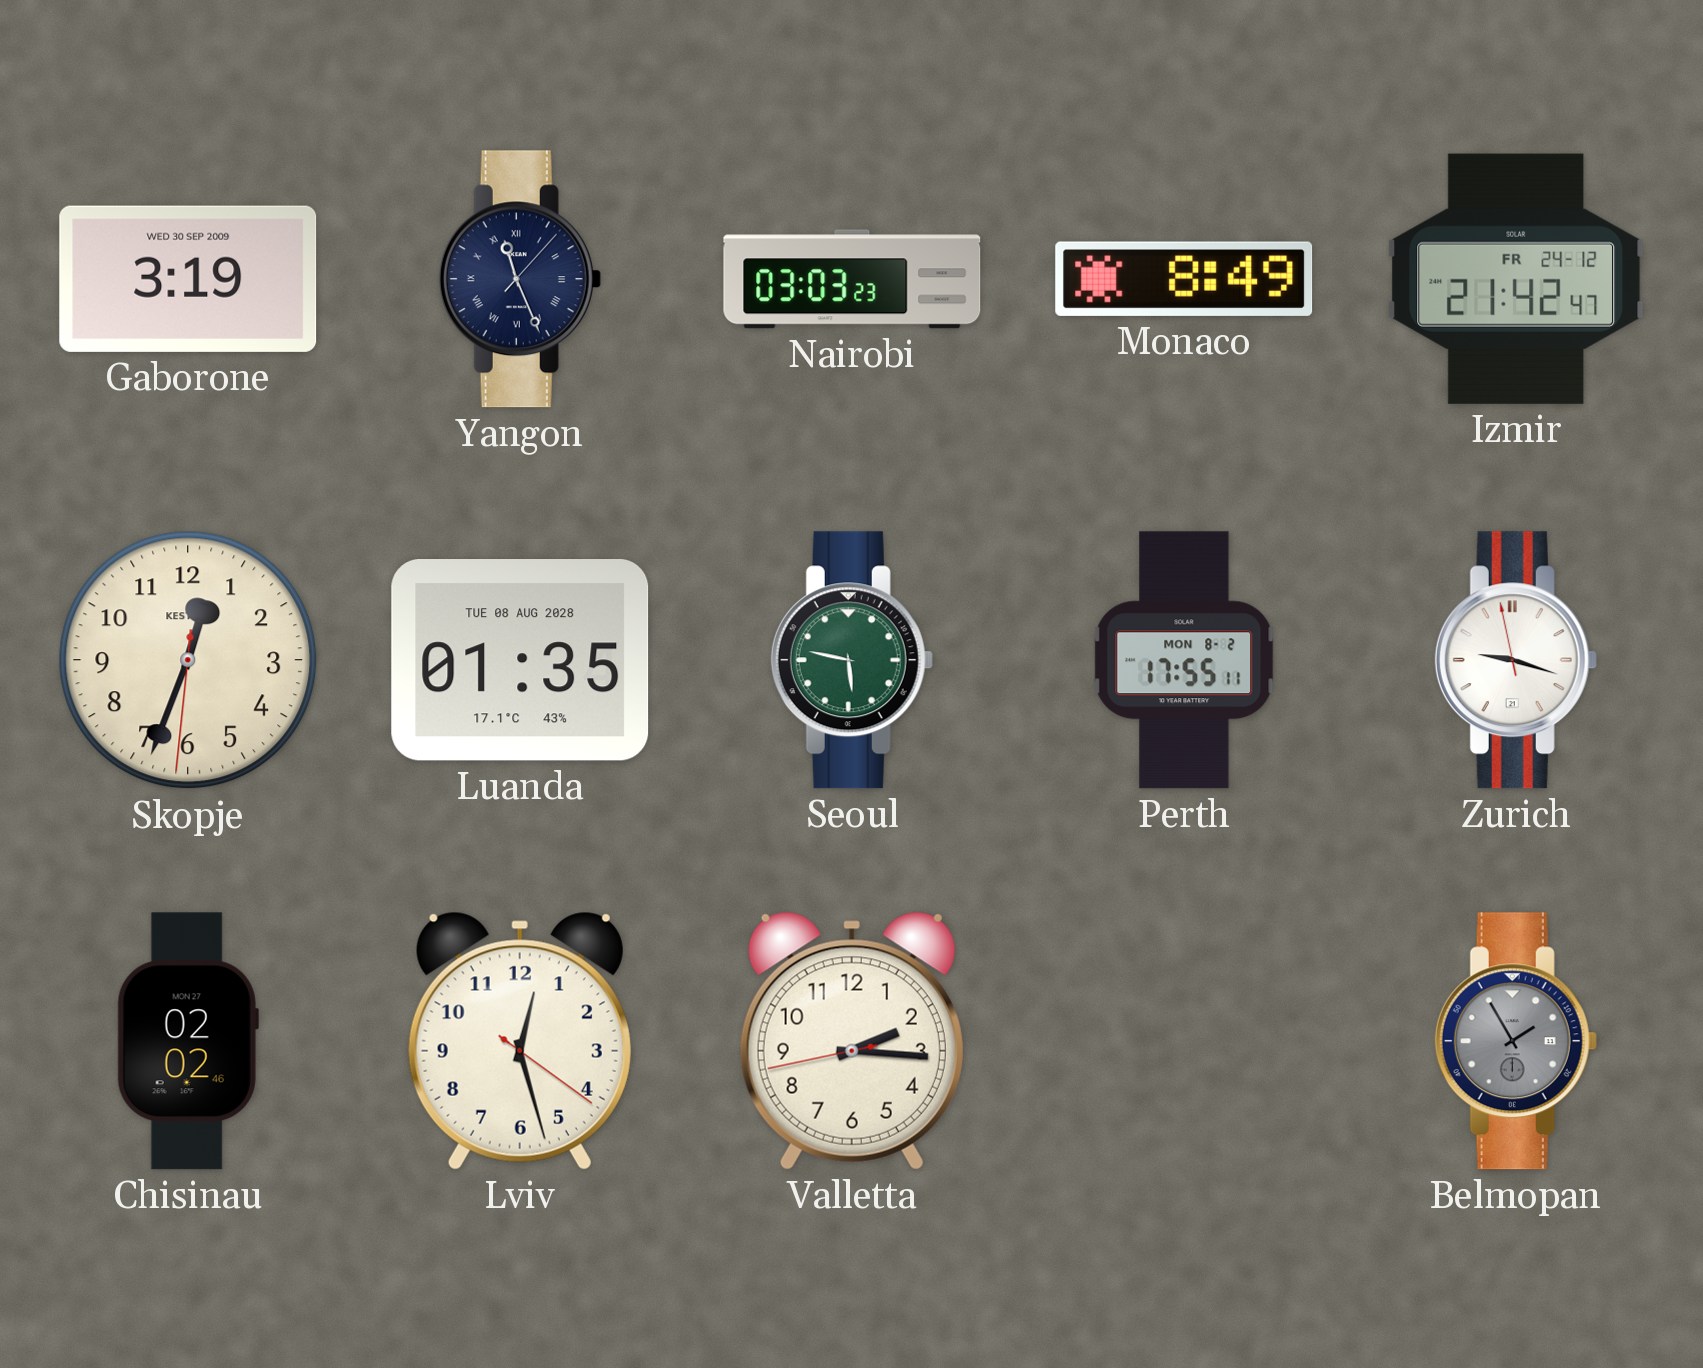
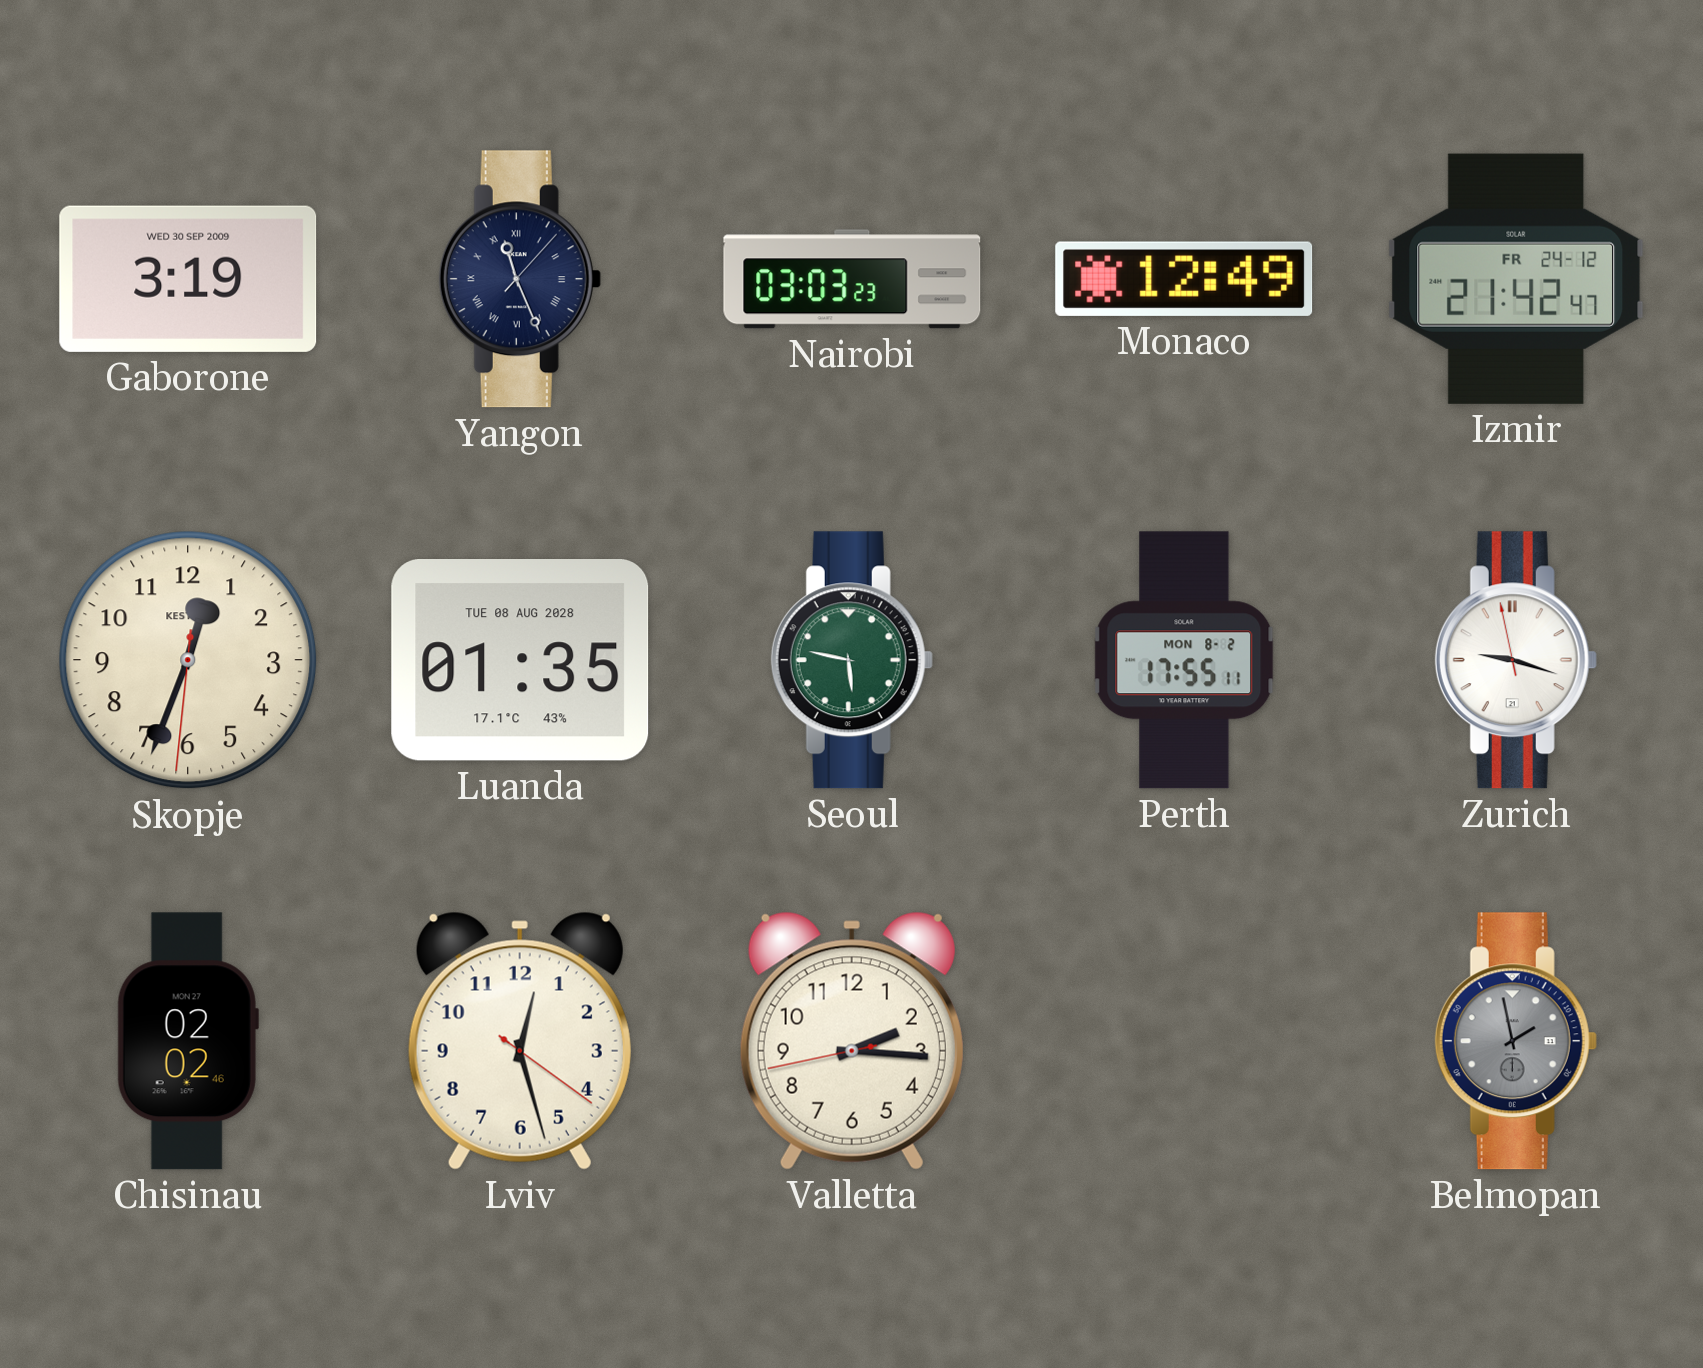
Monaco: 8:49 -> 12:49 (1184, 279)
Belmopan: 1:55 -> 1:58 (1516, 1041)
